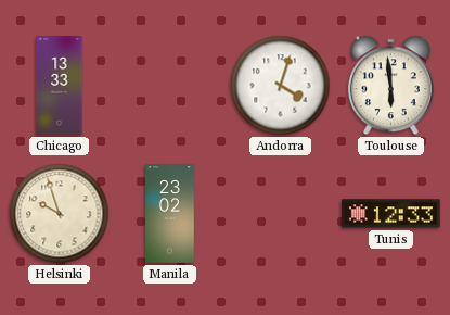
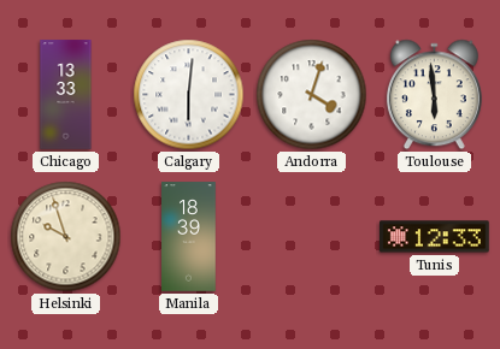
Calgary: none -> 6:01 (189, 95)
Manila: 23:02 -> 18:39 (189, 237)
